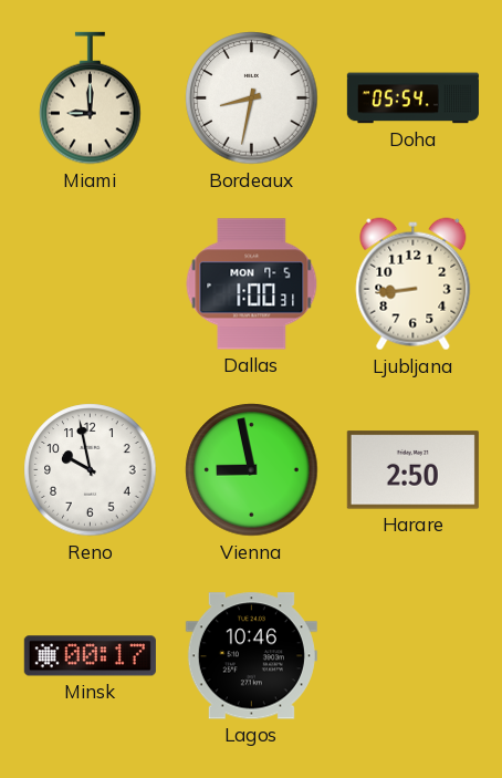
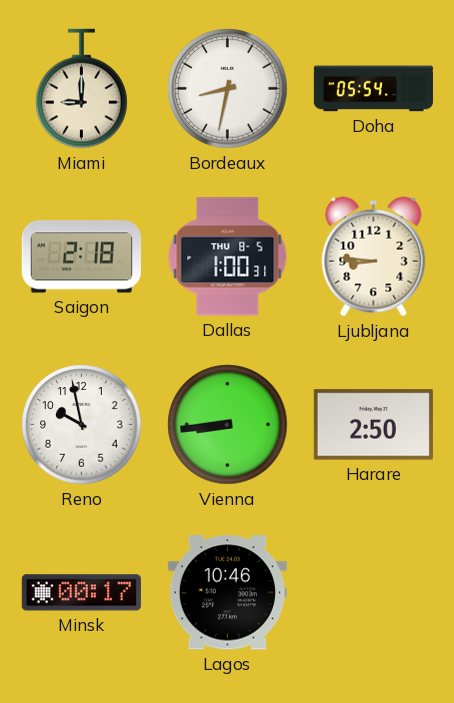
Saigon: none -> 2:18 (81, 257)
Dallas date: MON 7-5 -> THU 8-5 (228, 257)
Ljubljana: 8:44 -> 8:46 (374, 257)
Vienna: 8:58 -> 8:44 (228, 425)
